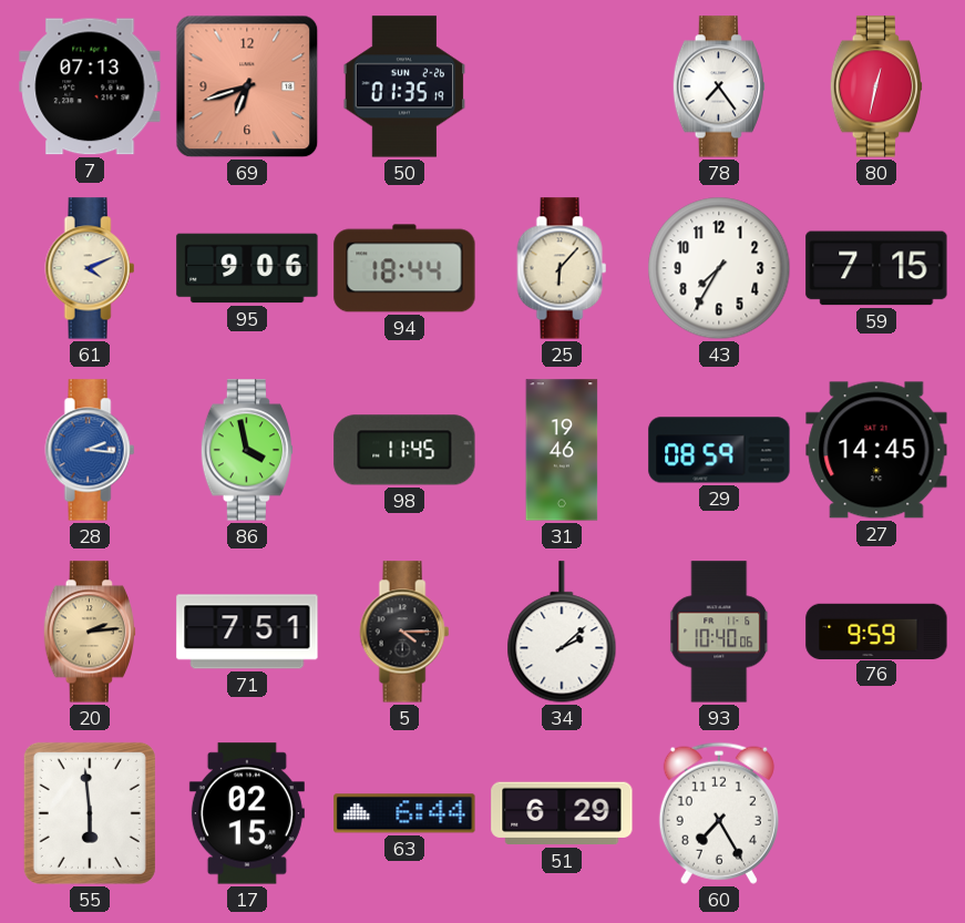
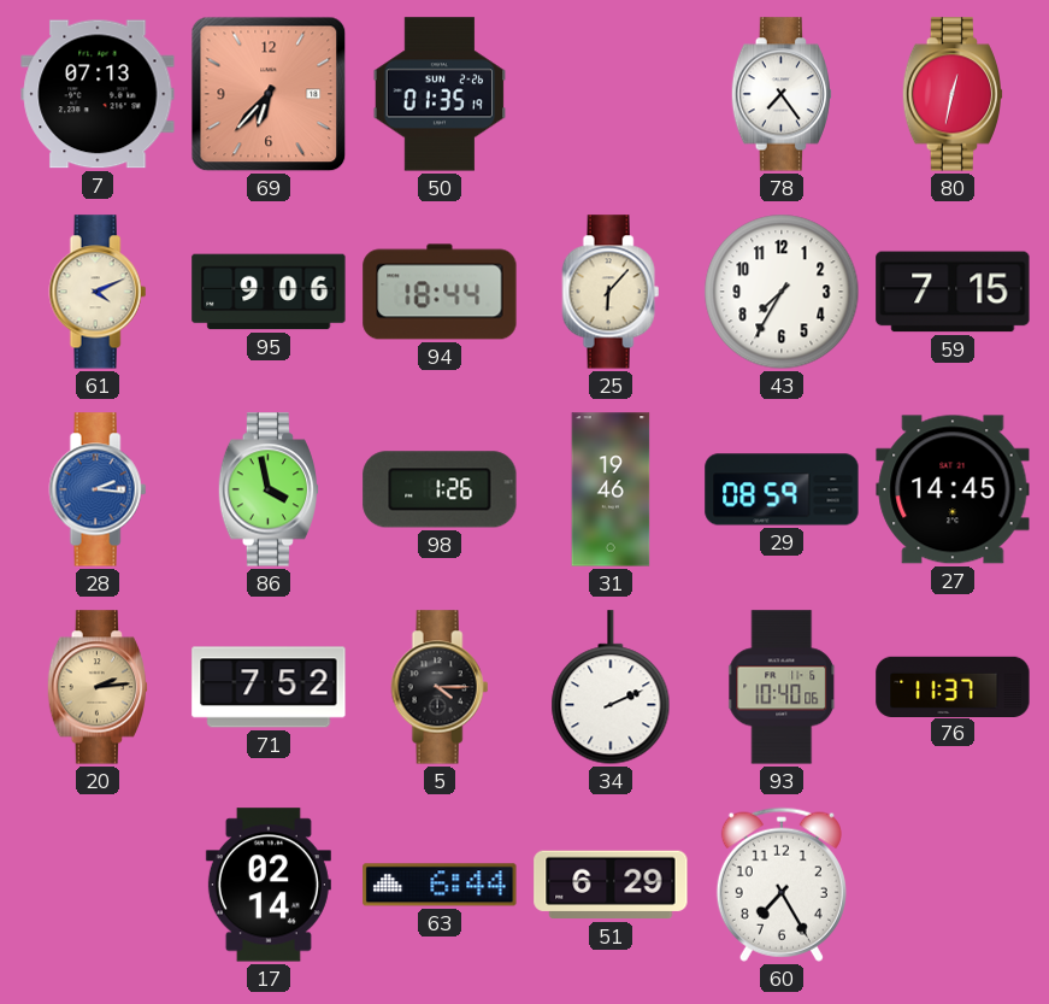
69: 6:42 -> 6:37 (269, 94)
98: 11:45 -> 1:26 (440, 489)
71: 7:51 -> 7:52 (269, 687)
34: 2:08 -> 2:11 (611, 688)
76: 9:59 -> 11:37 (953, 686)
55: 5:59 -> none (90, 813)
17: 02:15 -> 02:14 (269, 885)
